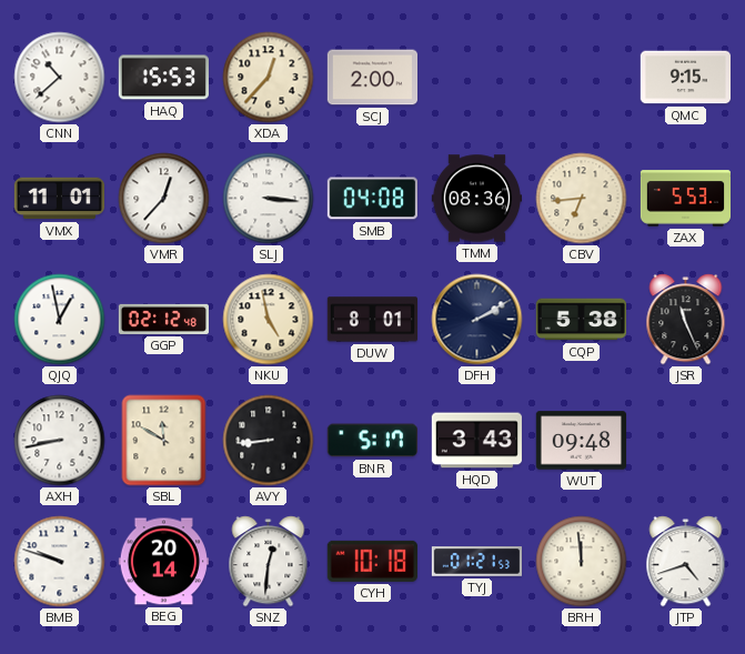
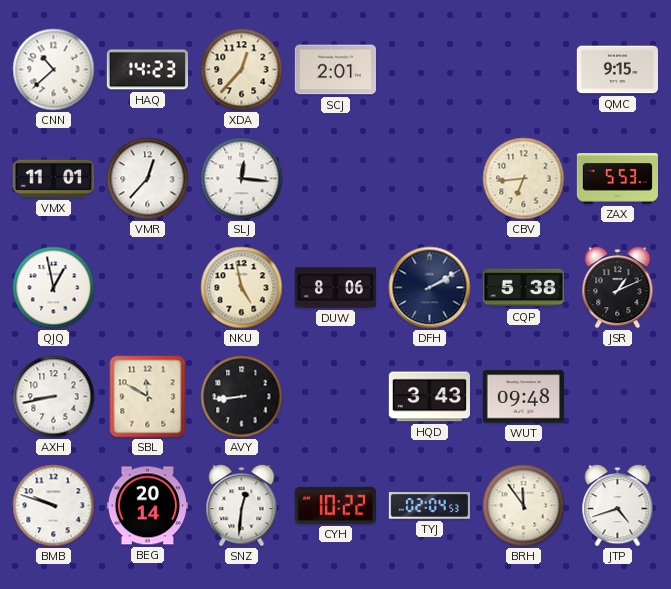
HAQ: 15:53 -> 14:23 (147, 70)
SCJ: 2:00 -> 2:01 (335, 70)
SLJ: 3:16 -> 12:16 (242, 179)
SMB: 04:08 -> none (372, 199)
TMM: 08:36 -> none (476, 199)
GGP: 02:12 -> none (163, 319)
DUW: 8:01 -> 8:06 (335, 288)
JSR: 11:26 -> 1:11 (618, 288)
BNR: 5:17 -> none (372, 441)
CYH: 10:18 -> 10:22 (335, 505)
TYJ: 01:21 -> 02:04 (429, 506)
BRH: 11:59 -> 11:54 (524, 506)
